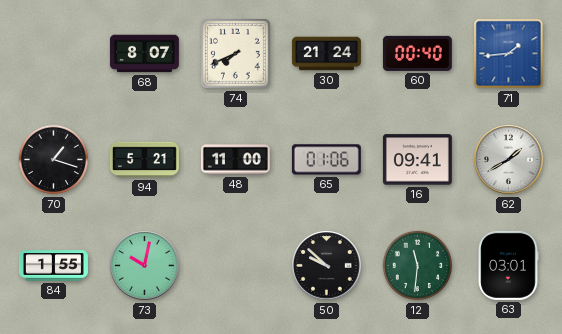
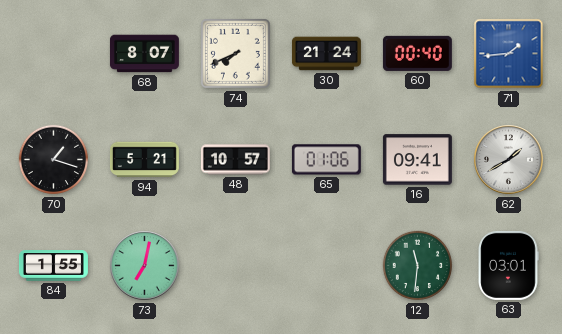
48: 11:00 -> 10:57 (235, 160)
73: 10:02 -> 7:02 (145, 266)
50: 9:52 -> none (327, 266)
